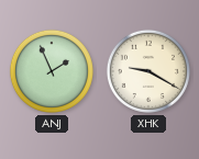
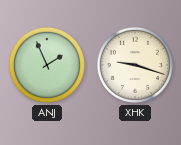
XHK: 9:20 -> 9:18 (135, 65)
